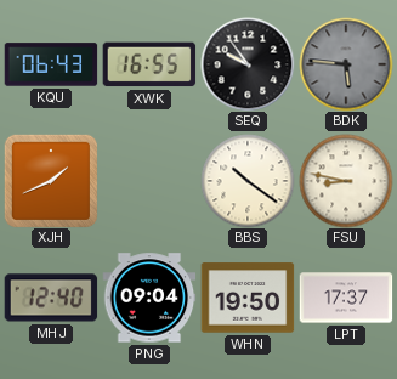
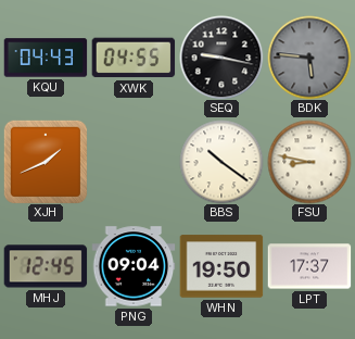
KQU: 06:43 -> 04:43 (46, 58)
XWK: 16:55 -> 04:55 (134, 58)
SEQ: 9:54 -> 9:17 (221, 58)
MHJ: 12:40 -> 12:45 (46, 266)
